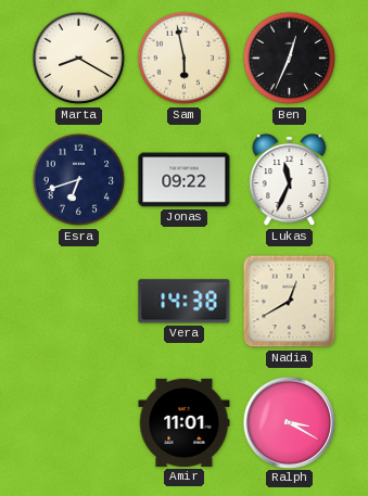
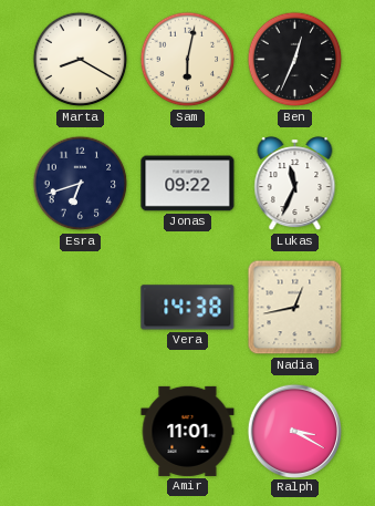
Sam: 5:58 -> 6:02 (188, 60)
Nadia: 12:40 -> 12:43 (295, 308)
